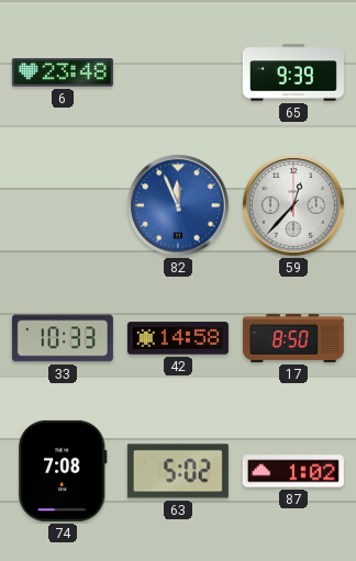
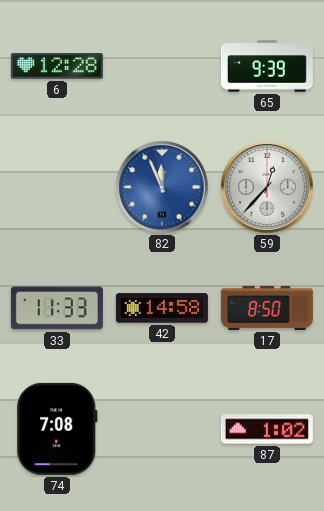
6: 23:48 -> 12:28 (57, 66)
33: 10:33 -> 11:33 (57, 308)
63: 5:02 -> none (178, 471)
